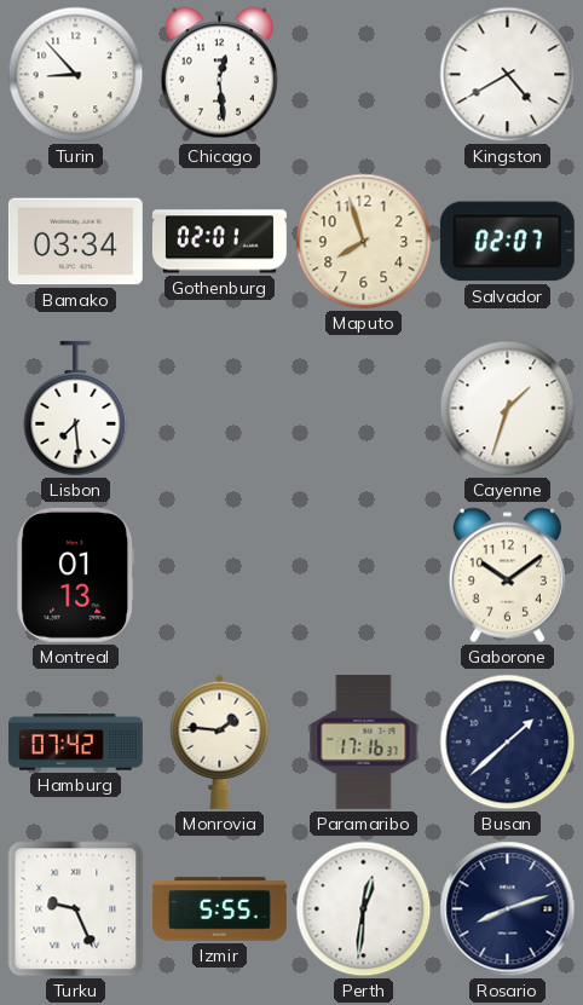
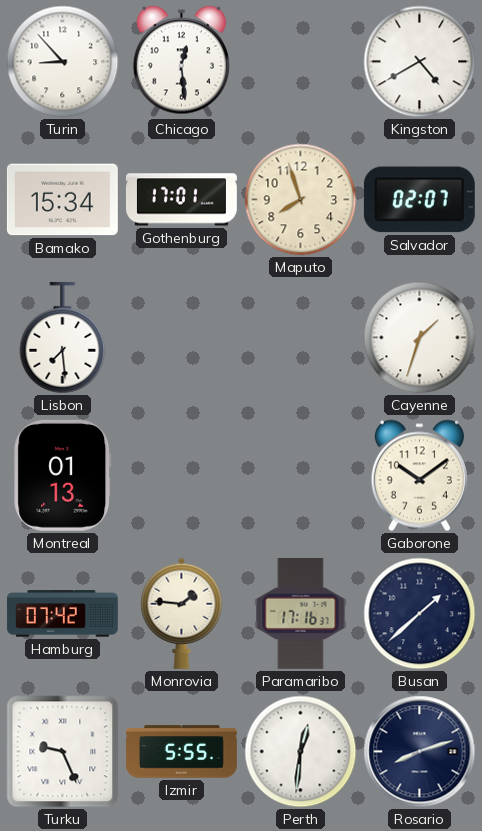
Bamako: 03:34 -> 15:34 (62, 200)
Gothenburg: 02:01 -> 17:01 (181, 200)
